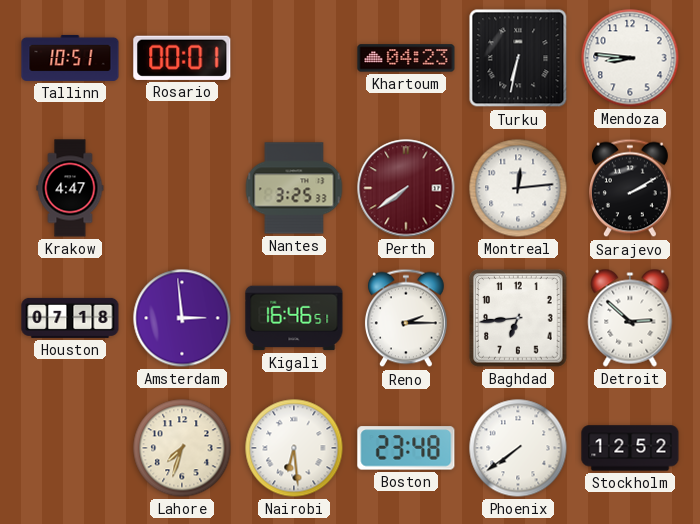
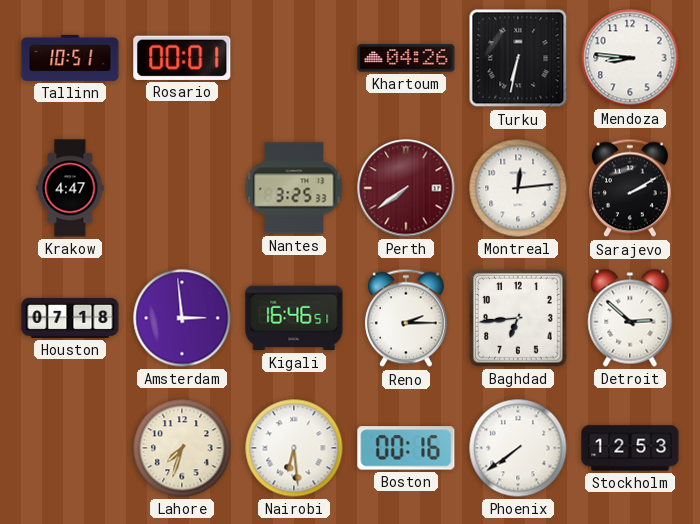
Khartoum: 04:23 -> 04:26 (406, 58)
Boston: 23:48 -> 00:16 (406, 448)
Stockholm: 12:52 -> 12:53 (630, 448)
